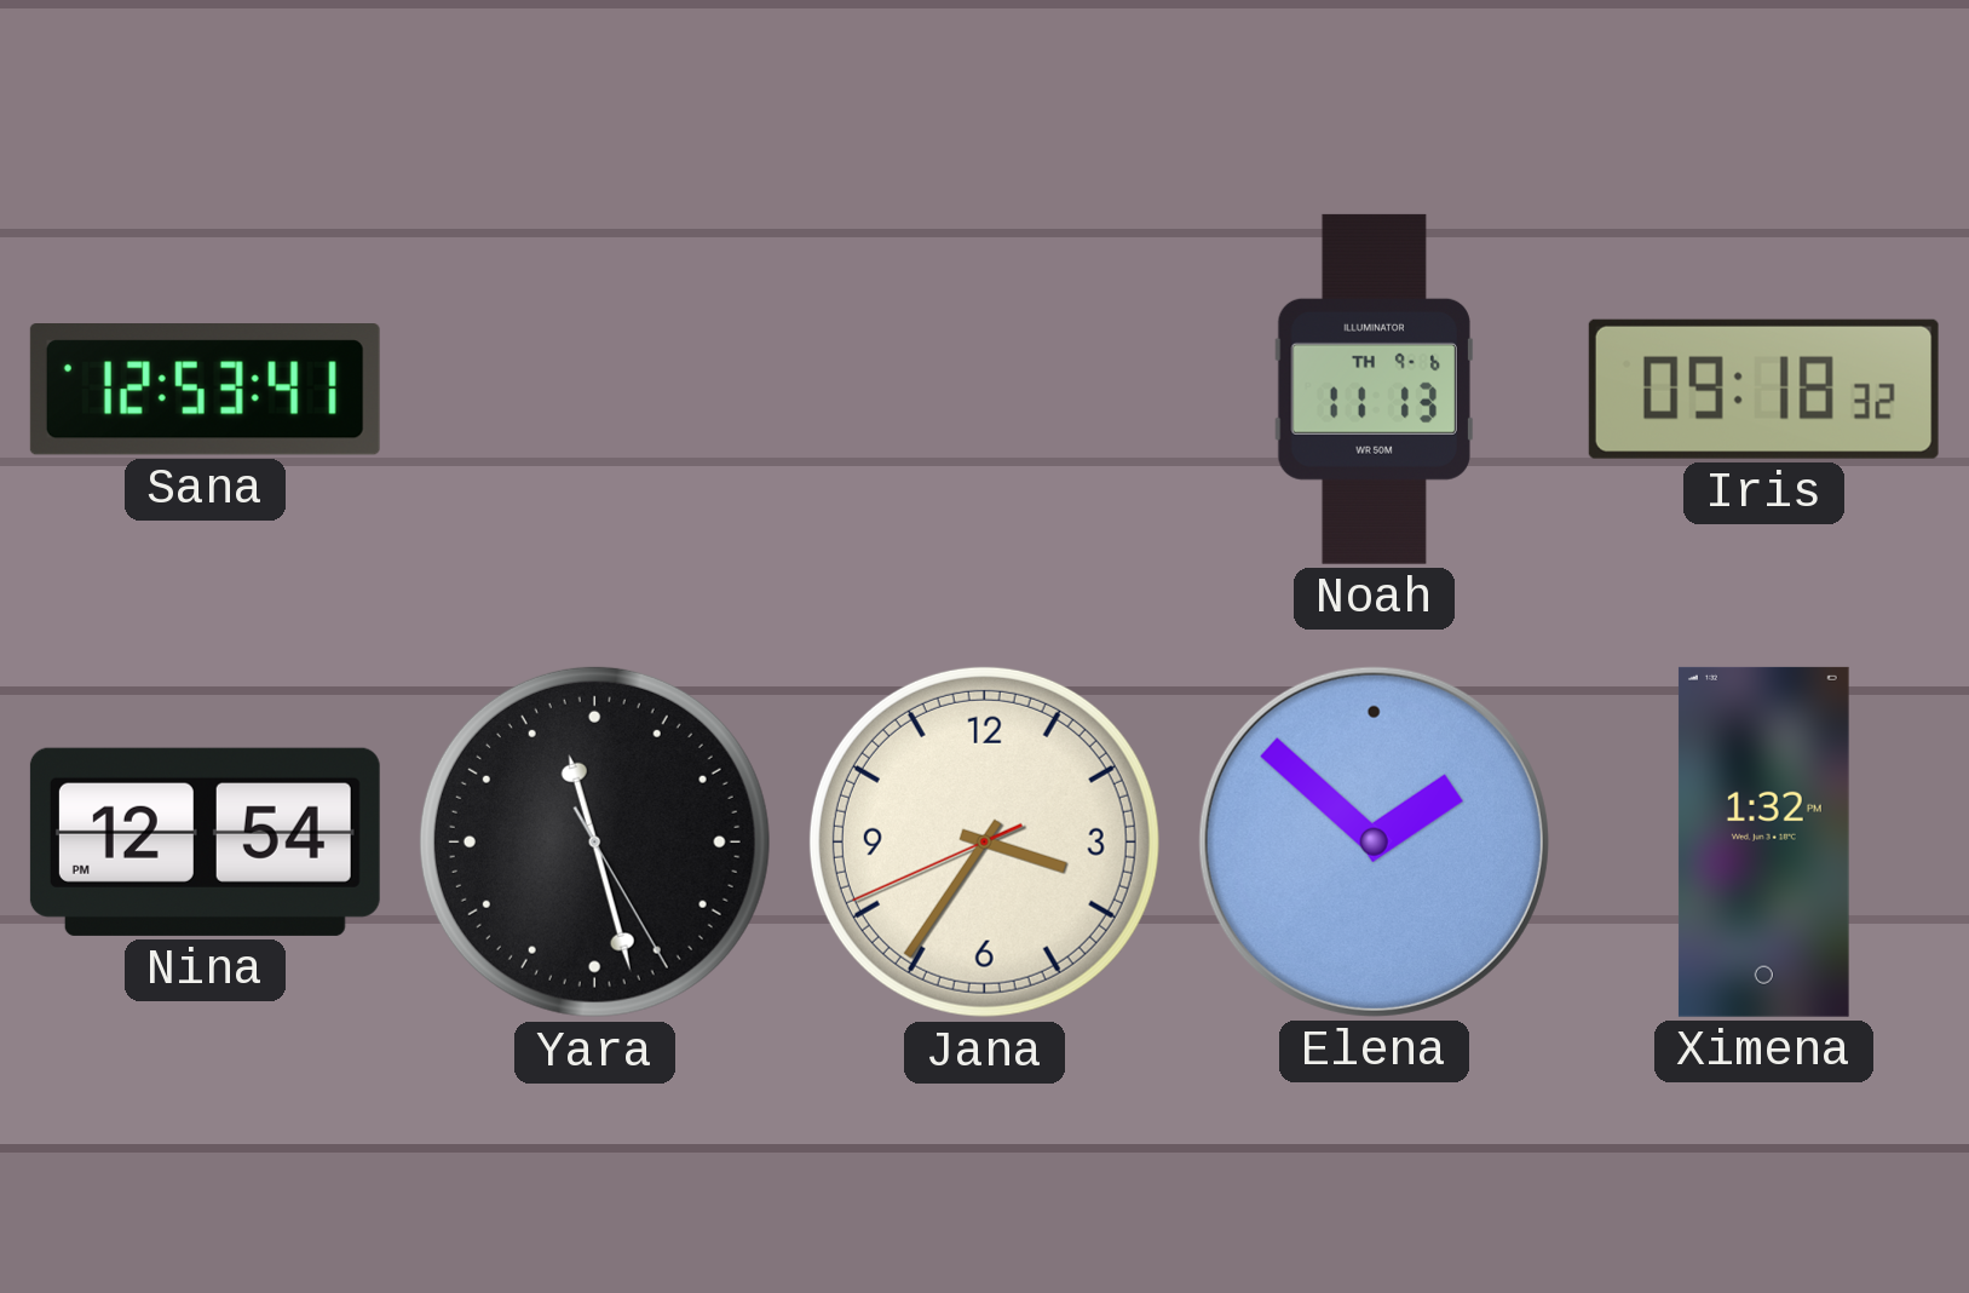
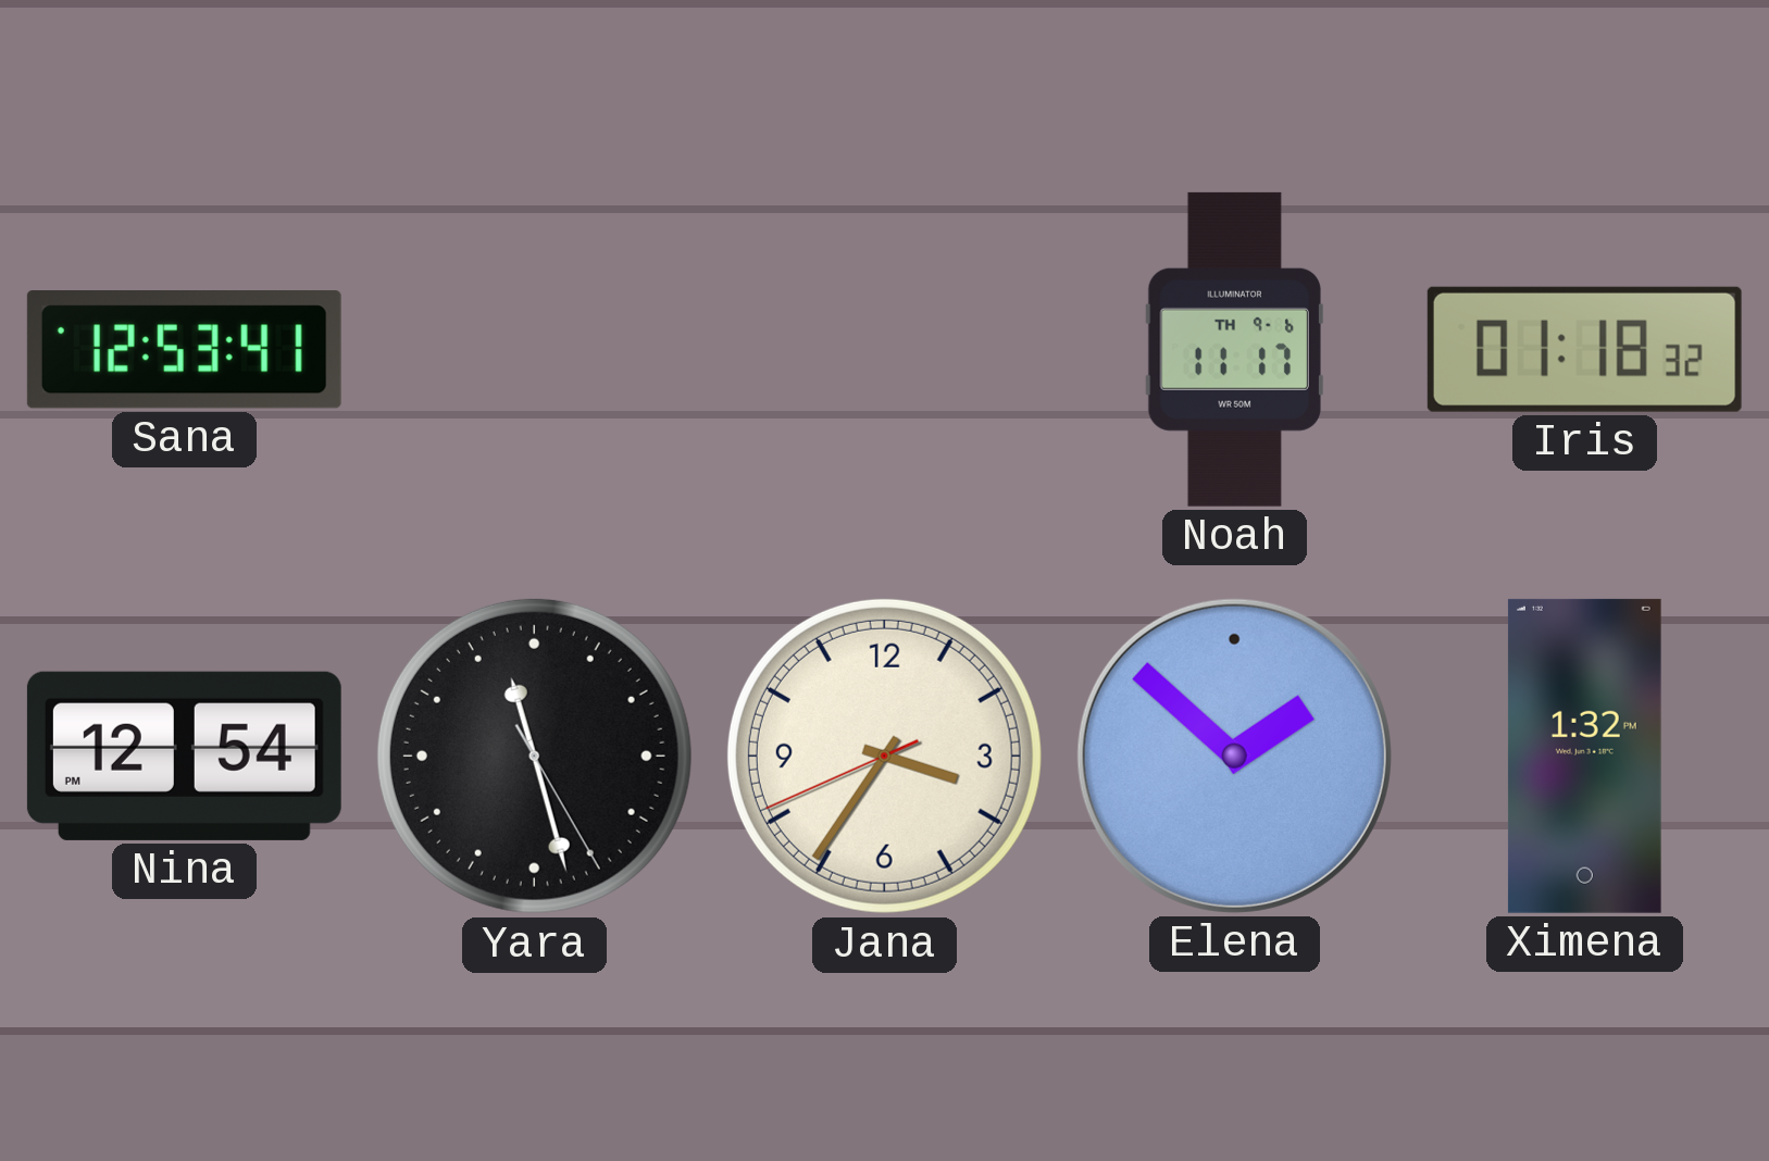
Noah: 11:13 -> 11:17 (1234, 349)
Iris: 09:18 -> 01:18 (1584, 349)
